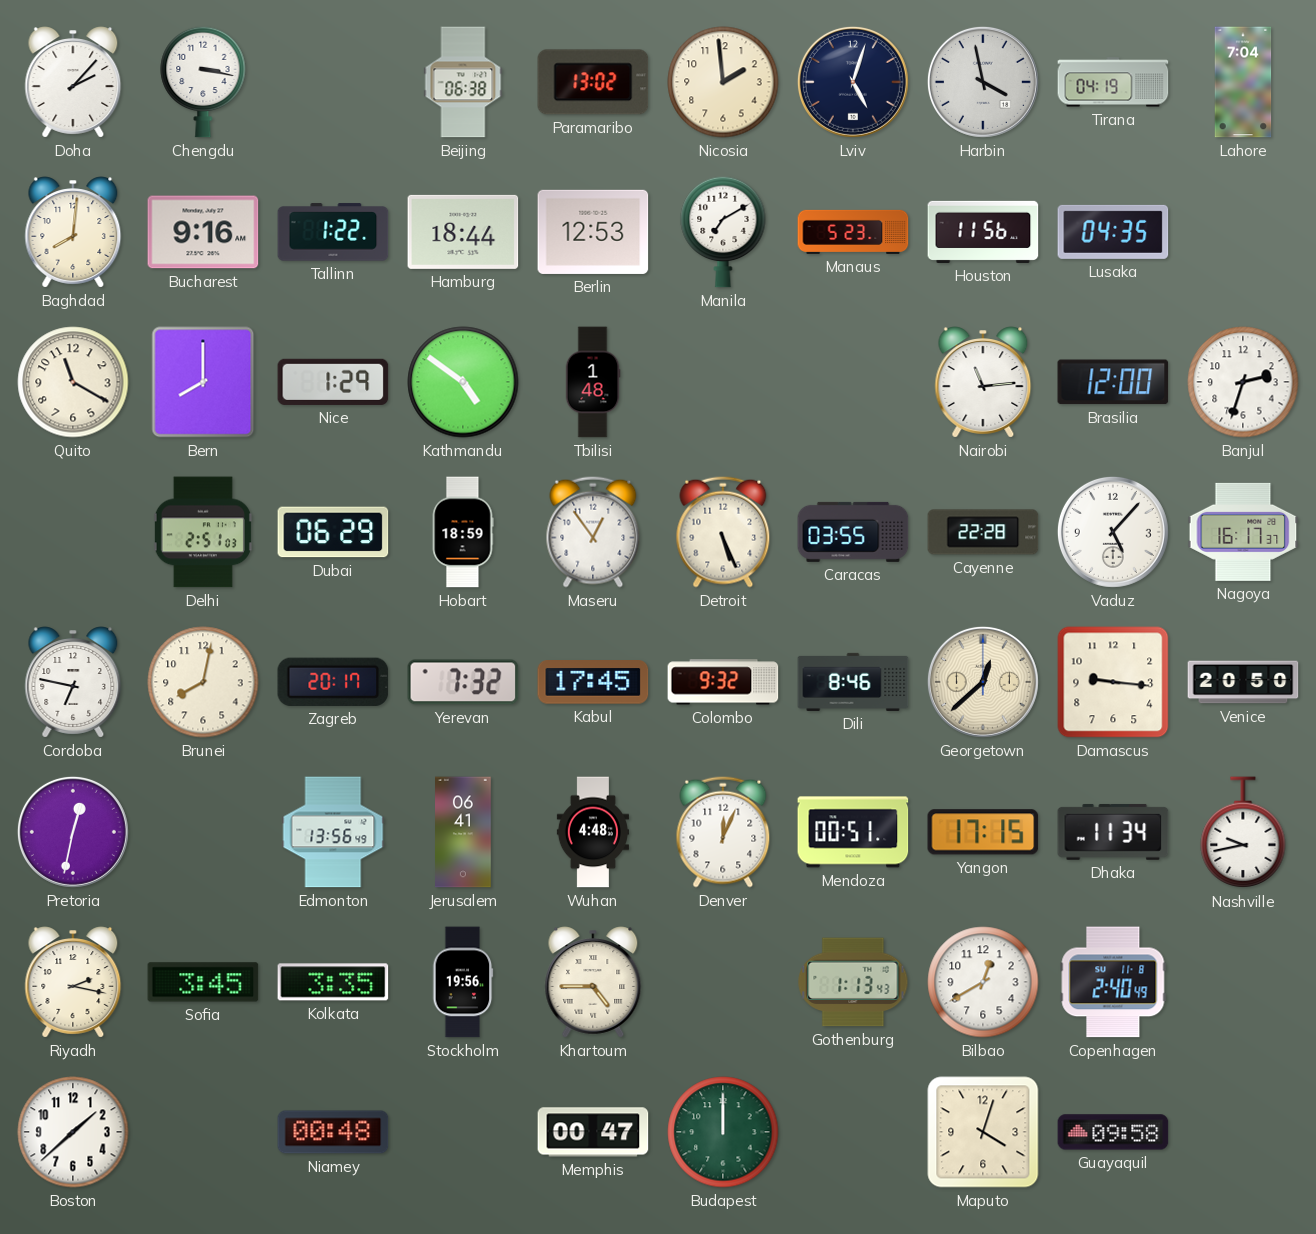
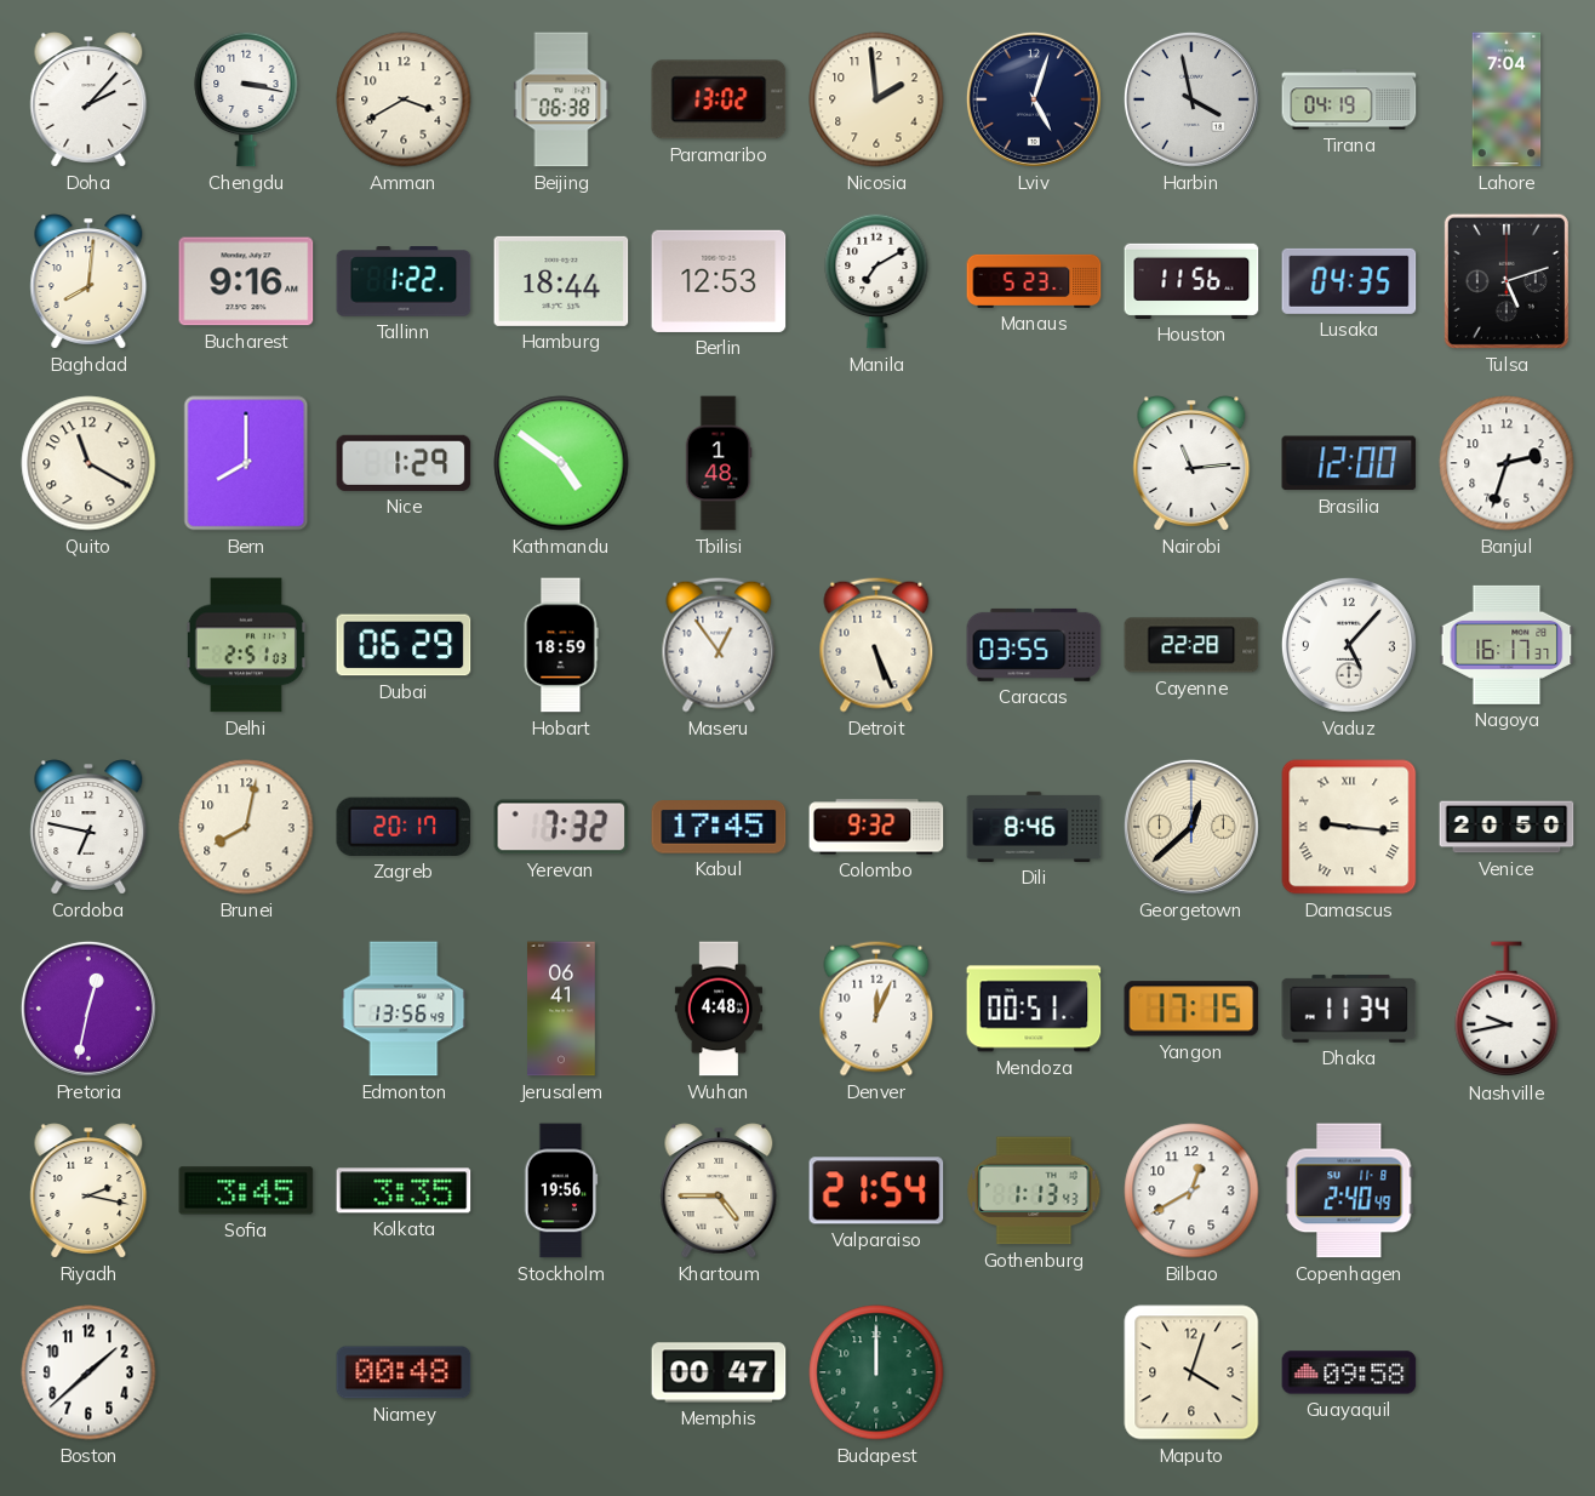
Amman: none -> 3:40 (404, 99)
Tulsa: none -> 5:12 (1507, 281)
Damascus numerals: Arabic -> Roman (1349, 827)
Valparaiso: none -> 21:54 (876, 1190)
